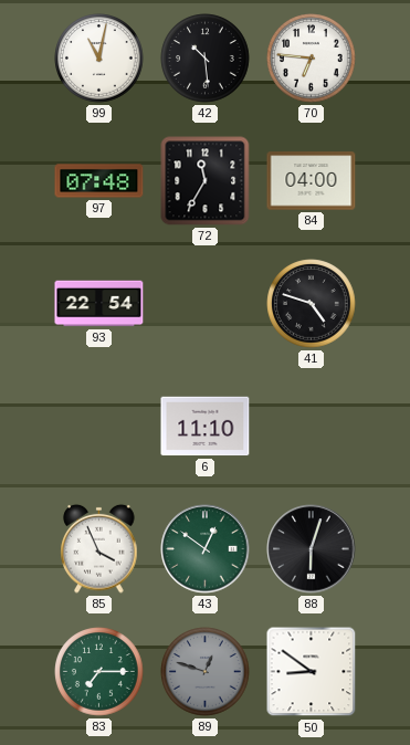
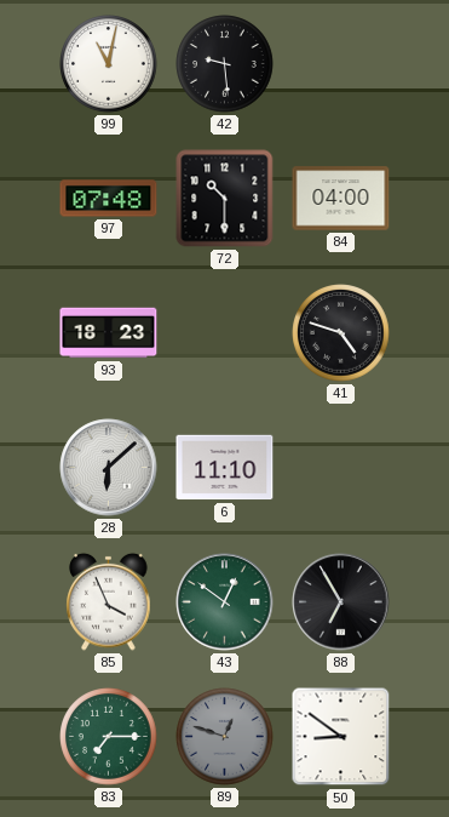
42: 10:29 -> 9:29 (225, 64)
70: 6:46 -> none (312, 59)
72: 11:35 -> 10:30 (225, 199)
93: 22:54 -> 18:23 (109, 333)
28: none -> 6:08 (109, 468)
88: 6:03 -> 6:55 (341, 602)
